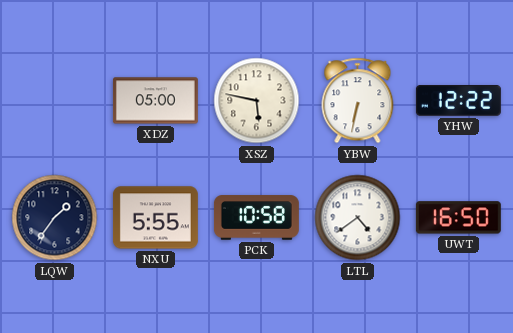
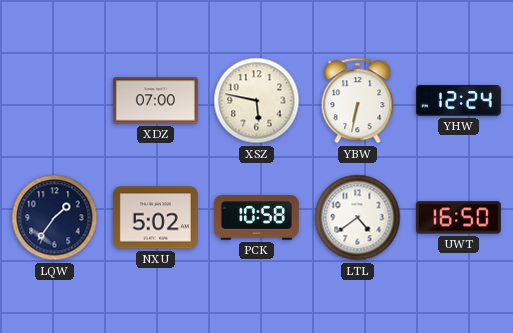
XDZ: 05:00 -> 07:00 (155, 101)
YHW: 12:22 -> 12:24 (458, 101)
NXU: 5:55 -> 5:02 (155, 218)
